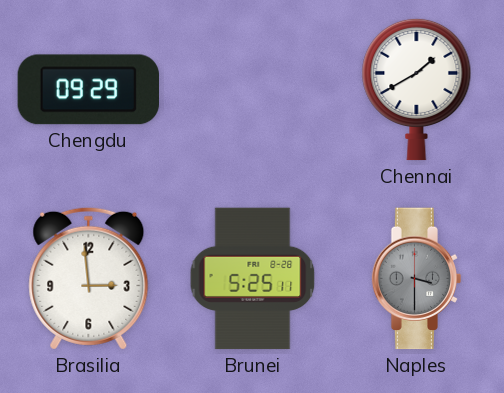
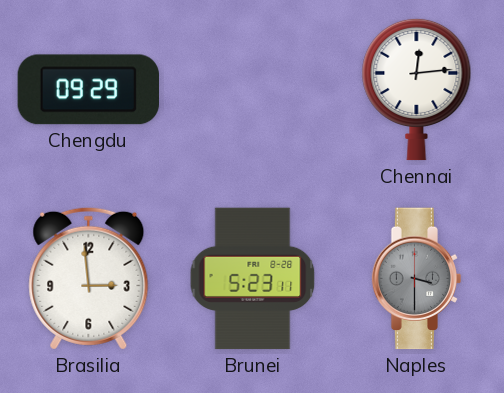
Chennai: 1:40 -> 12:14 (417, 89)
Brunei: 5:25 -> 5:23 (253, 279)
